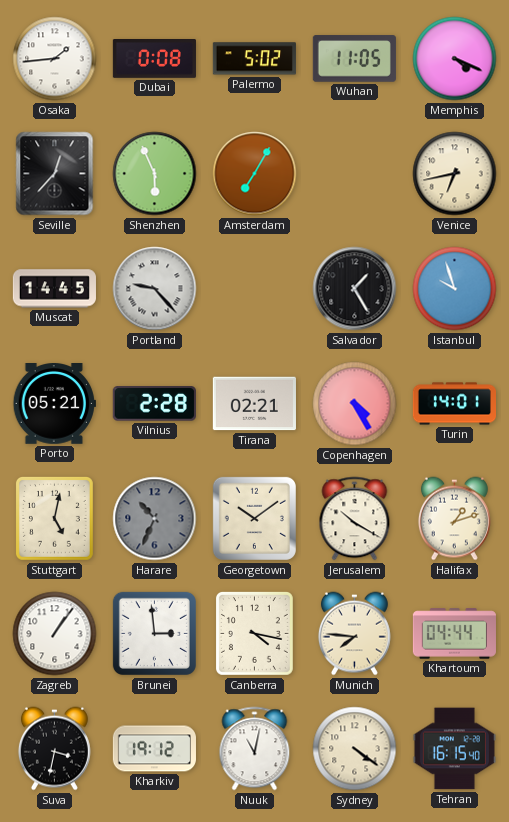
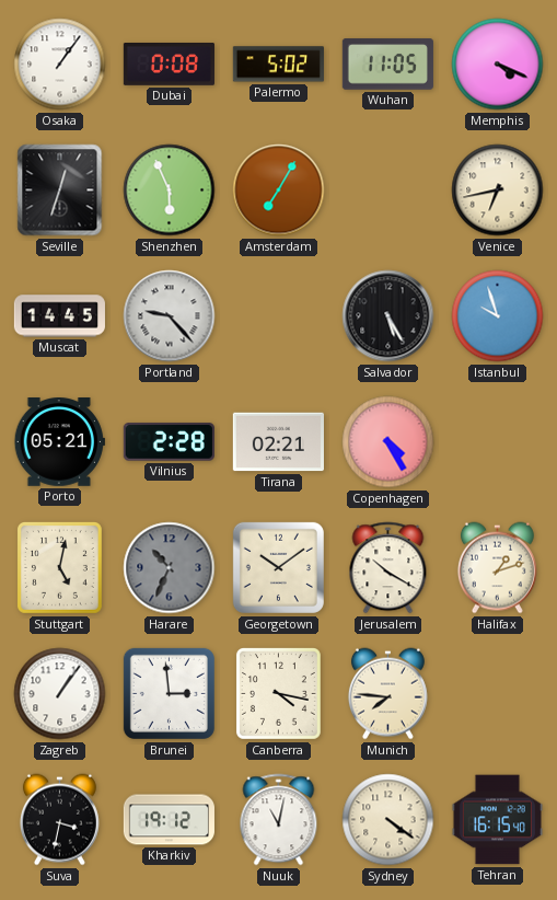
Osaka: 1:44 -> 1:06 (60, 65)
Seville: 12:37 -> 12:33 (60, 191)
Salvador: 1:25 -> 5:25 (388, 316)
Turin: 14:01 -> none (454, 404)
Khartoum: 04:44 -> none (454, 634)
